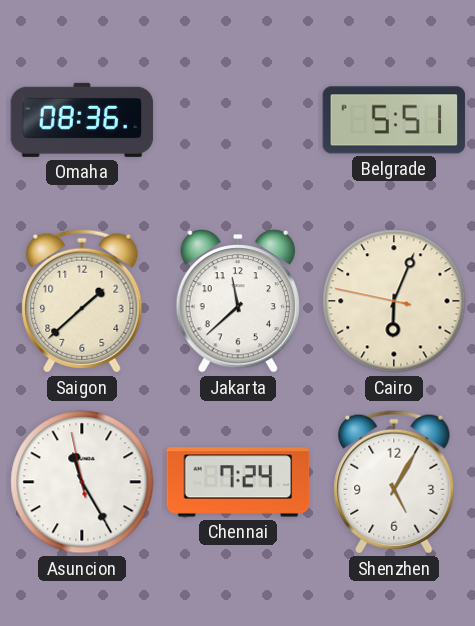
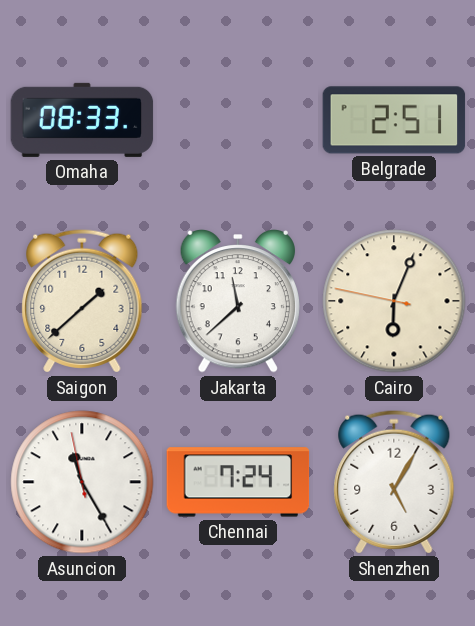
Omaha: 08:36 -> 08:33 (82, 120)
Belgrade: 5:51 -> 2:51 (394, 120)
